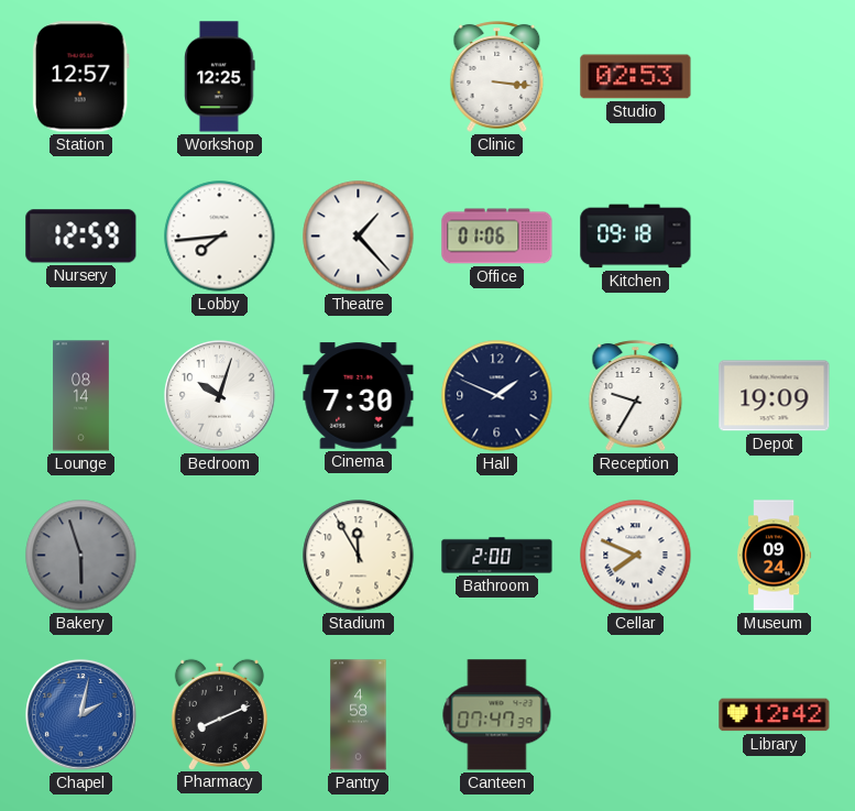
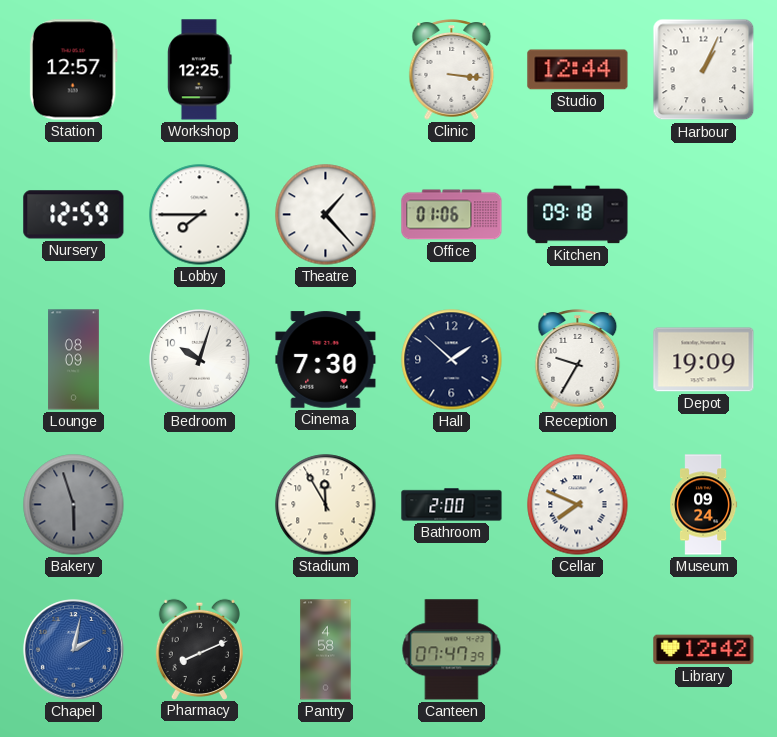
Studio: 02:53 -> 12:44 (578, 70)
Harbour: none -> 1:04 (704, 70)
Lobby: 7:44 -> 7:45 (200, 215)
Lounge: 08:14 -> 08:09 (74, 360)
Hall: 1:49 -> 1:52 (452, 360)
